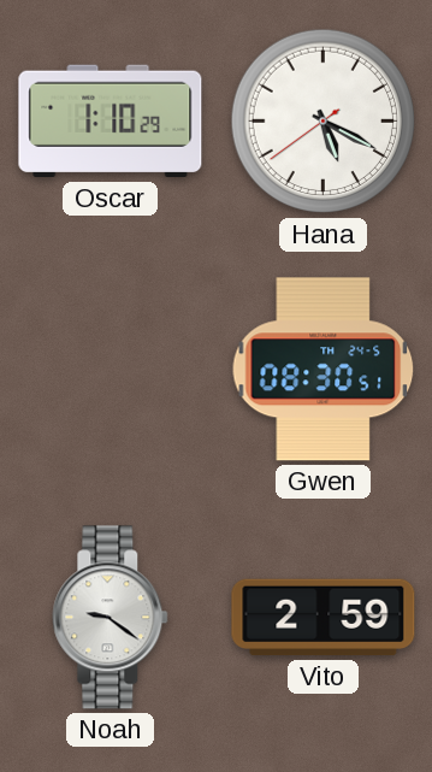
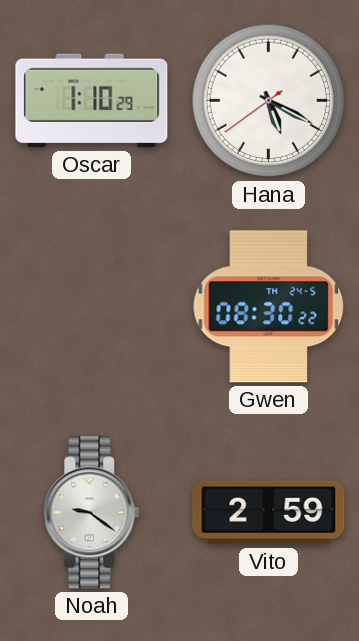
Gwen: 08:30:51 -> 08:30:22 (269, 307)
